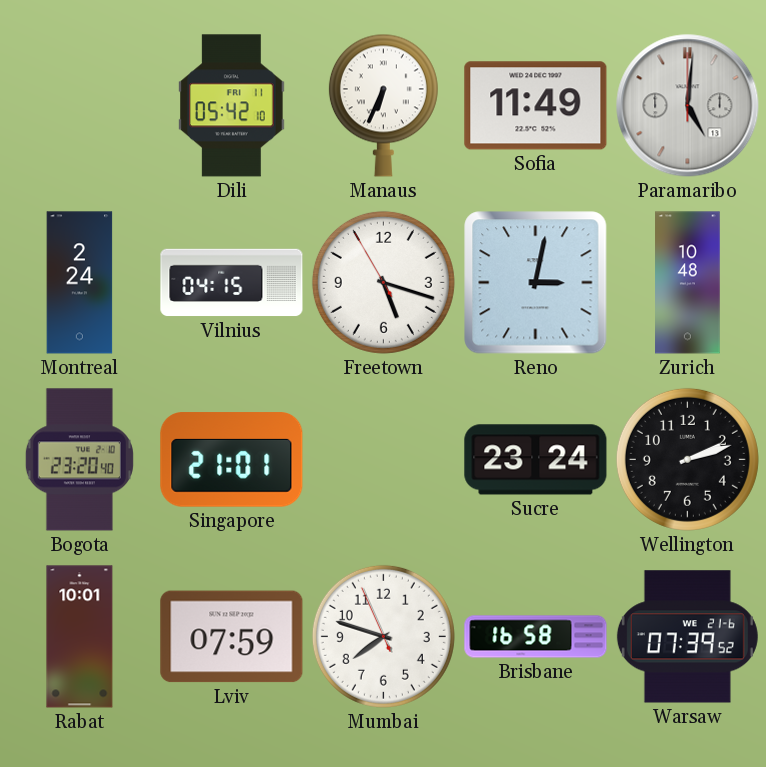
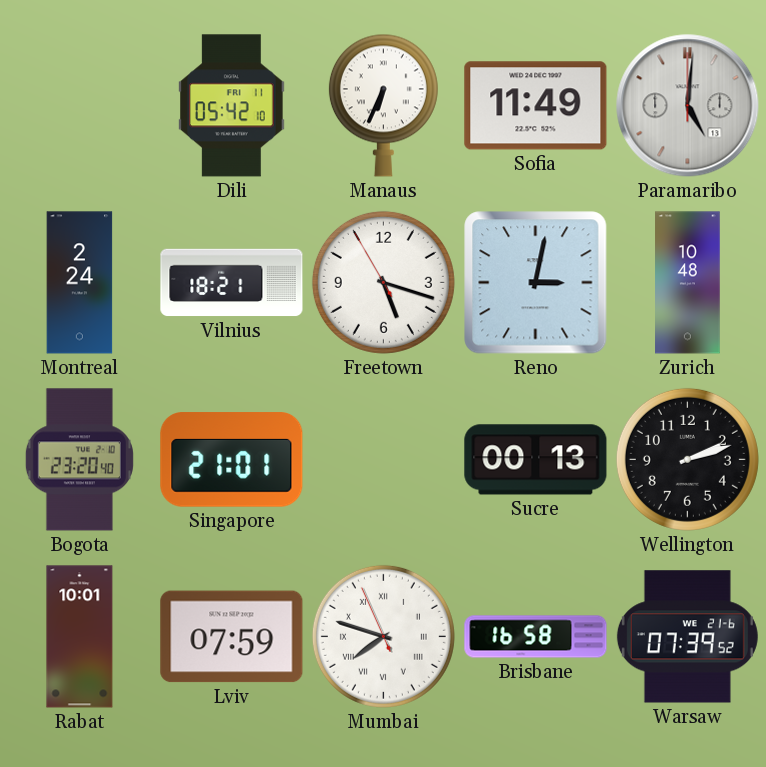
Vilnius: 04:15 -> 18:21 (232, 283)
Sucre: 23:24 -> 00:13 (536, 460)
Mumbai numerals: Arabic -> Roman (383, 636)
